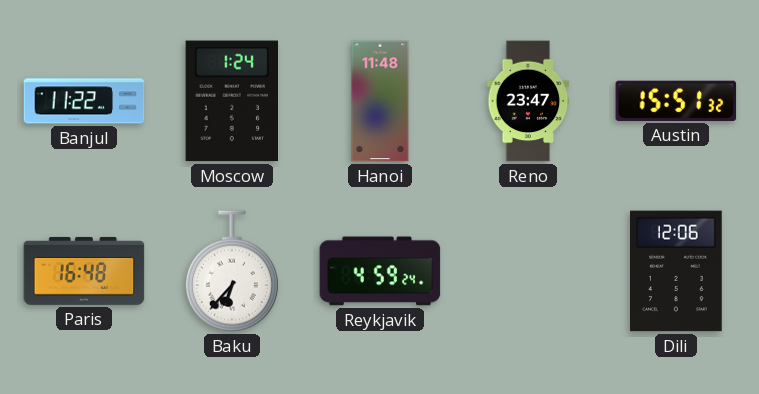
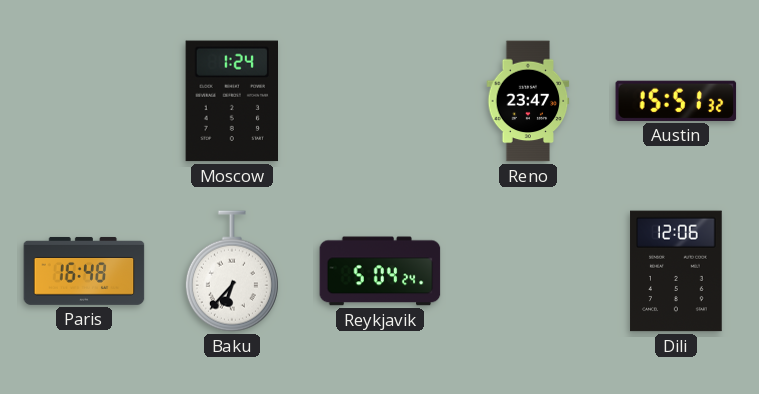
Banjul: 11:22 -> none (84, 101)
Hanoi: 11:48 -> none (380, 101)
Reykjavik: 4:59 -> 5:04 (380, 271)
